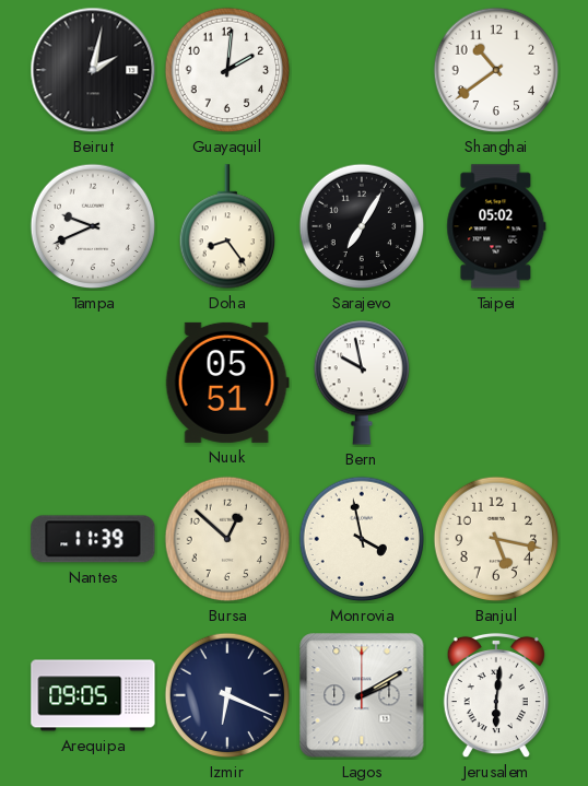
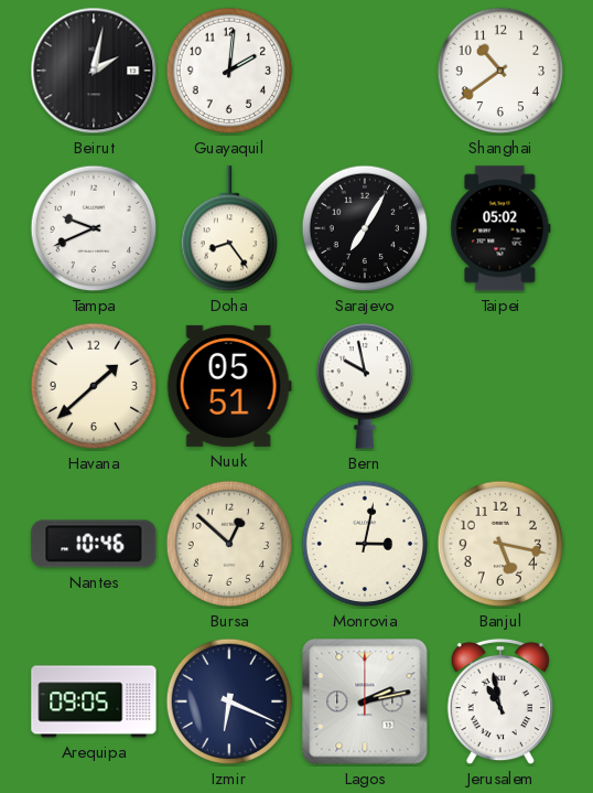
Havana: none -> 1:38 (94, 386)
Nantes: 11:39 -> 10:46 (94, 544)
Monrovia: 3:58 -> 3:02 (365, 544)
Lagos: 2:10 -> 2:13 (365, 701)
Jerusalem: 6:01 -> 10:58 (500, 701)
